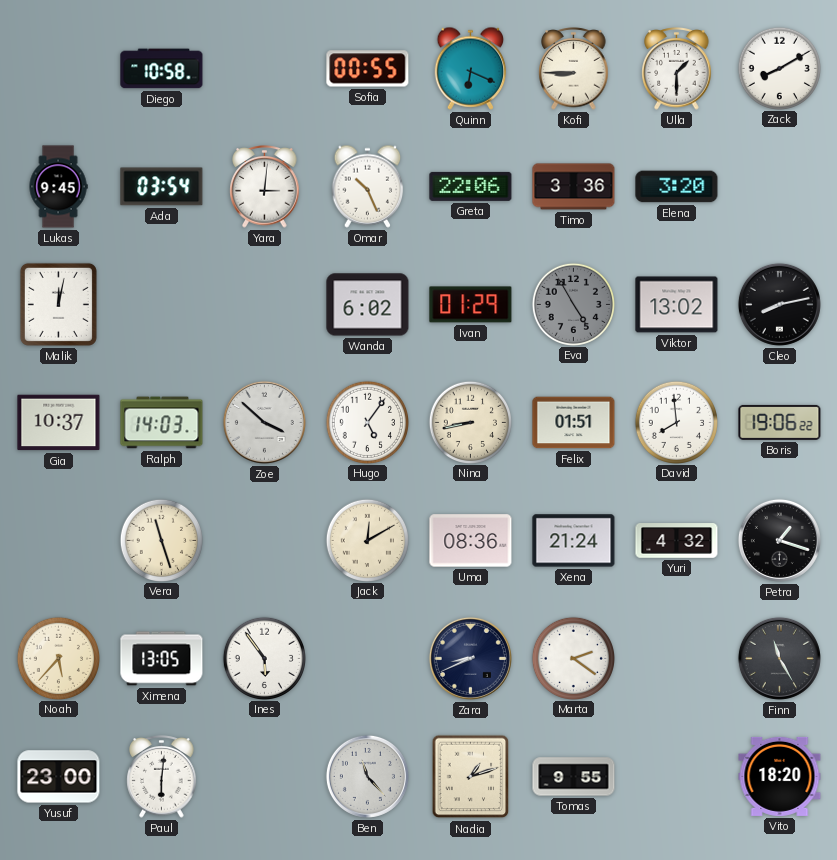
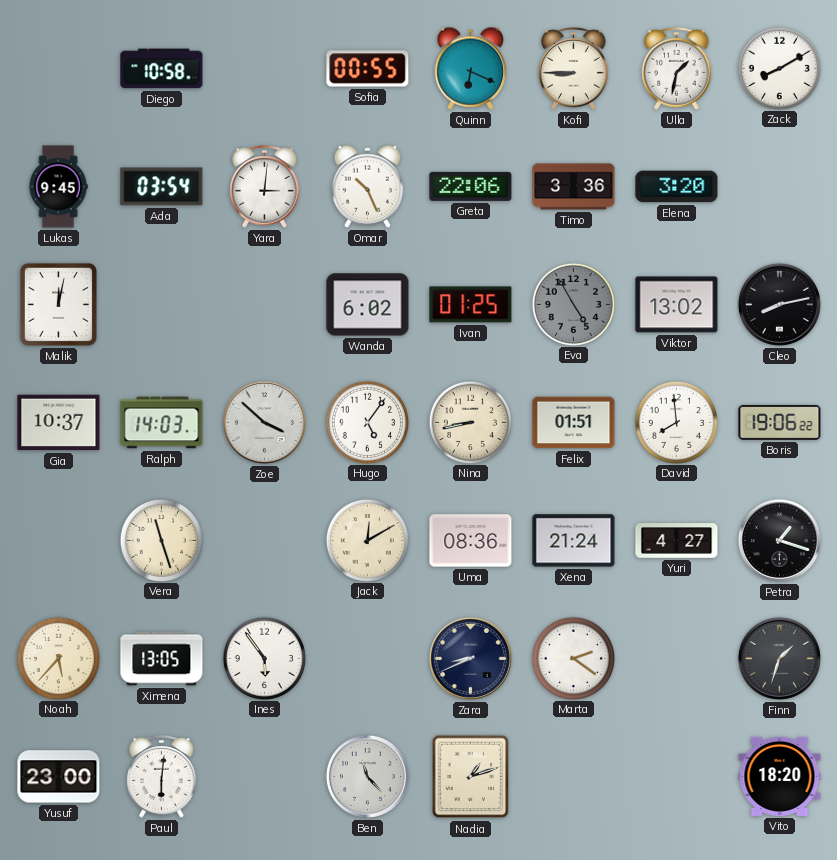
Ulla: 1:30 -> 1:32 (677, 69)
Ivan: 01:29 -> 01:25 (471, 305)
Yuri: 4:32 -> 4:27 (677, 541)
Finn: 11:25 -> 1:33 (779, 658)
Tomas: 9:55 -> none (574, 777)
